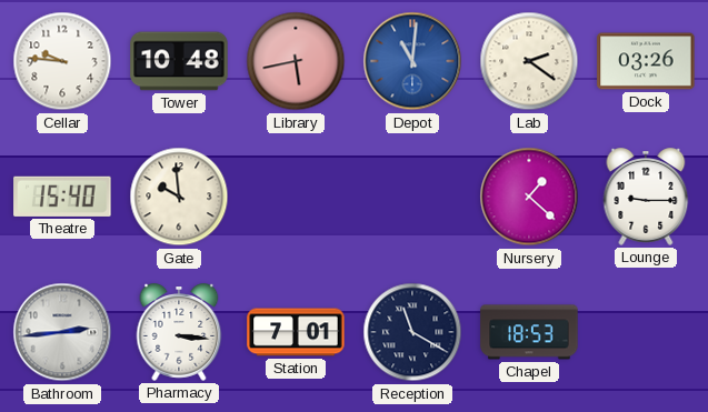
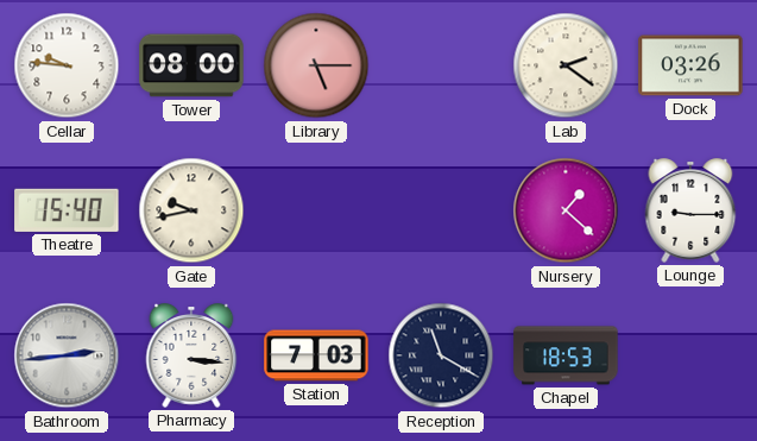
Tower: 10:48 -> 08:00 (191, 65)
Library: 5:43 -> 5:15 (316, 65)
Depot: 11:01 -> none (412, 61)
Gate: 9:59 -> 9:43 (191, 210)
Station: 7:01 -> 7:03 (316, 355)
